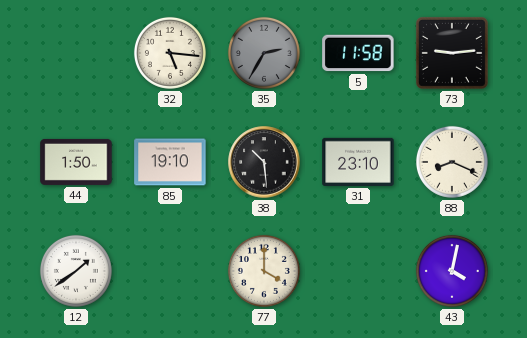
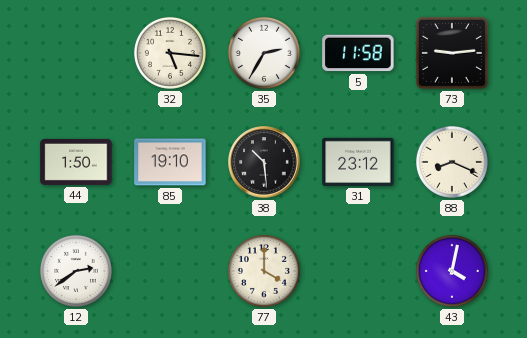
35 dial: grey -> white (264, 53)
31: 23:10 -> 23:12 (358, 162)
12: 1:39 -> 2:39 (76, 271)
